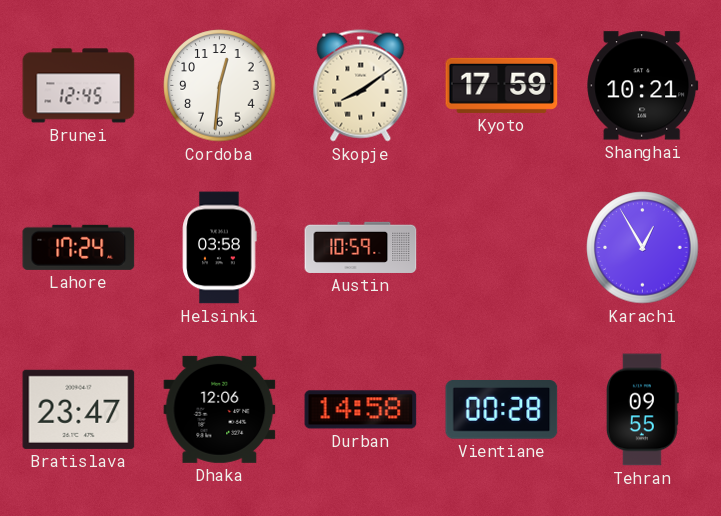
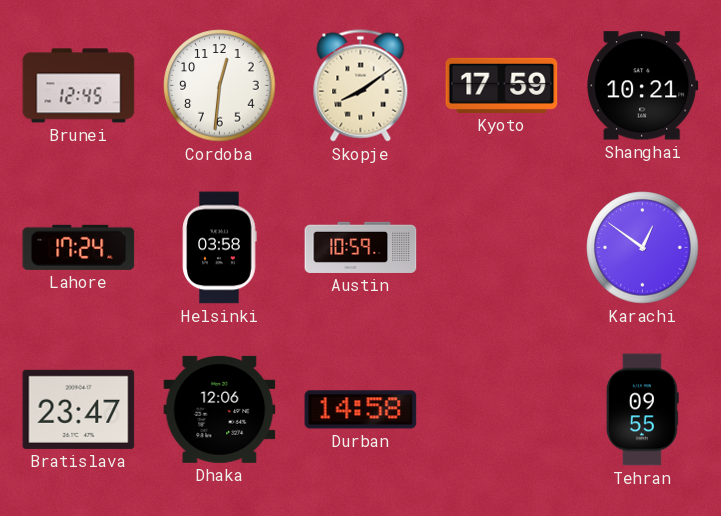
Karachi: 12:55 -> 12:51 (643, 248)
Vientiane: 00:28 -> none (502, 410)
